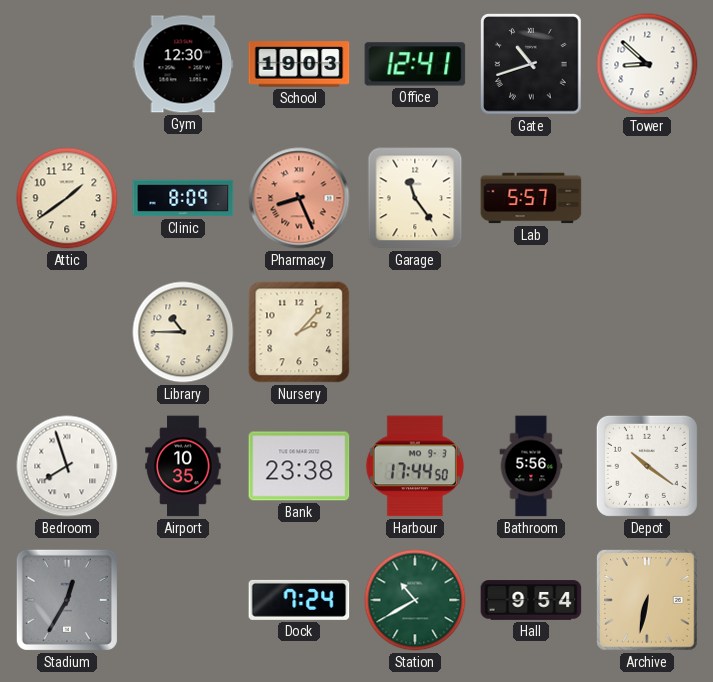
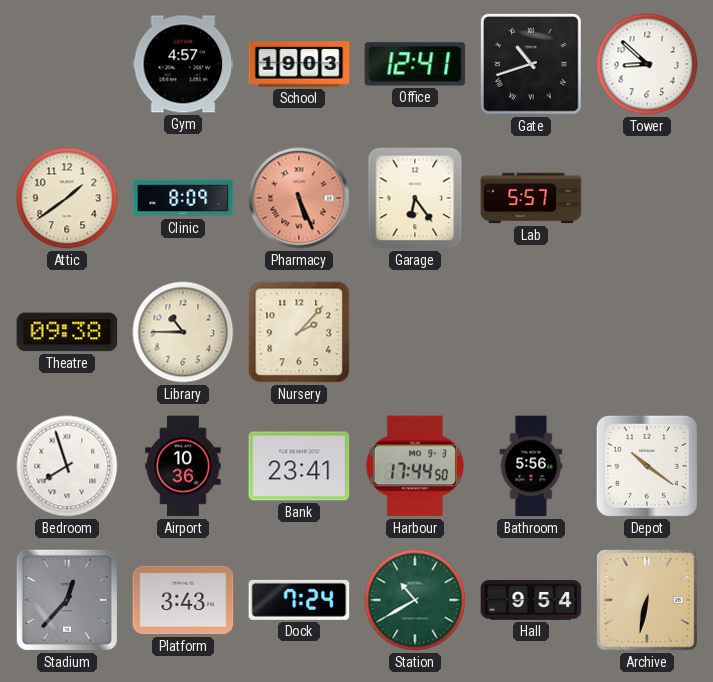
Gym: 12:30 -> 4:57 (183, 64)
Pharmacy: 8:26 -> 5:26 (299, 198)
Garage: 11:24 -> 6:24 (415, 198)
Theatre: none -> 09:38 (67, 332)
Airport: 10:35 -> 10:36 (183, 466)
Bank: 23:38 -> 23:41 (299, 466)
Stadium: 12:35 -> 12:37 (67, 600)
Platform: none -> 3:43 (183, 600)
